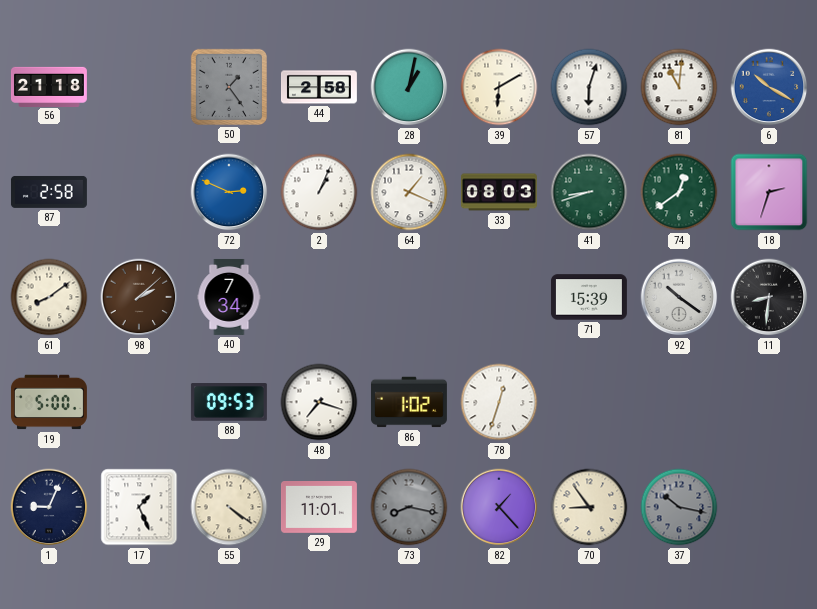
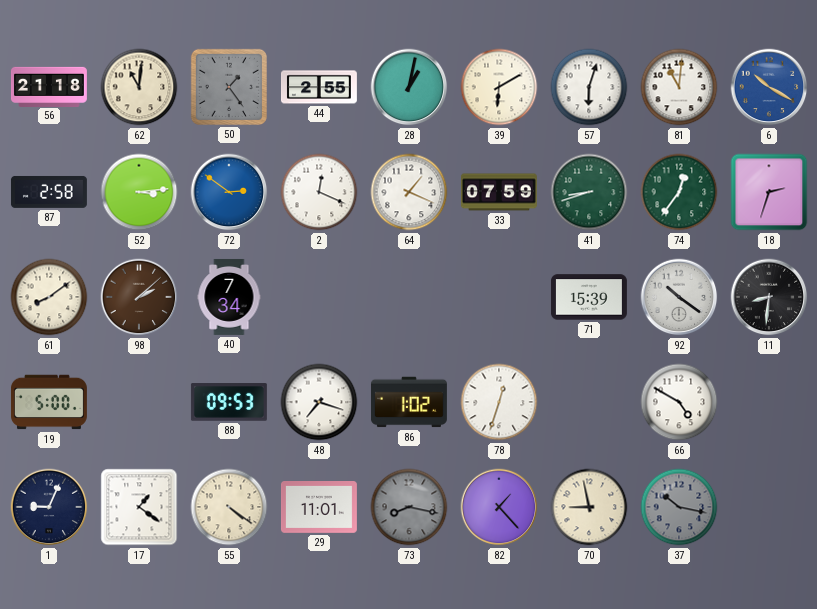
62: none -> 11:01 (139, 87)
44: 2:58 -> 2:55 (319, 87)
52: none -> 3:14 (139, 192)
72: 2:49 -> 2:51 (229, 192)
2: 1:04 -> 12:19 (319, 192)
33: 08:03 -> 07:59 (499, 192)
74: 12:39 -> 12:36 (679, 192)
66: none -> 4:50 (679, 402)
17: 1:26 -> 1:21 (139, 507)
70: 8:54 -> 8:58 (589, 507)
